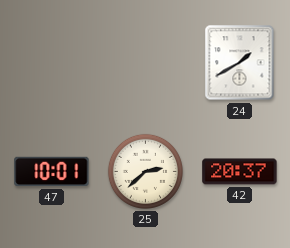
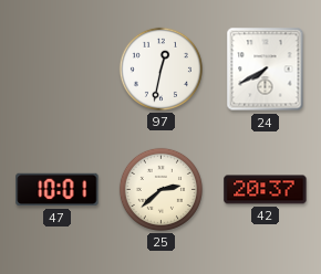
97: none -> 12:32 (161, 68)
24: 1:40 -> 7:40 (266, 70)
